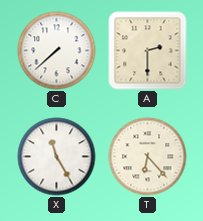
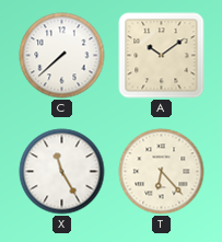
A: 2:30 -> 10:09 (162, 56)
